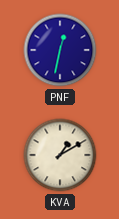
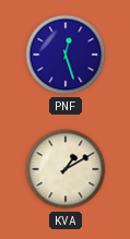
PNF: 12:32 -> 12:27 (66, 55)
